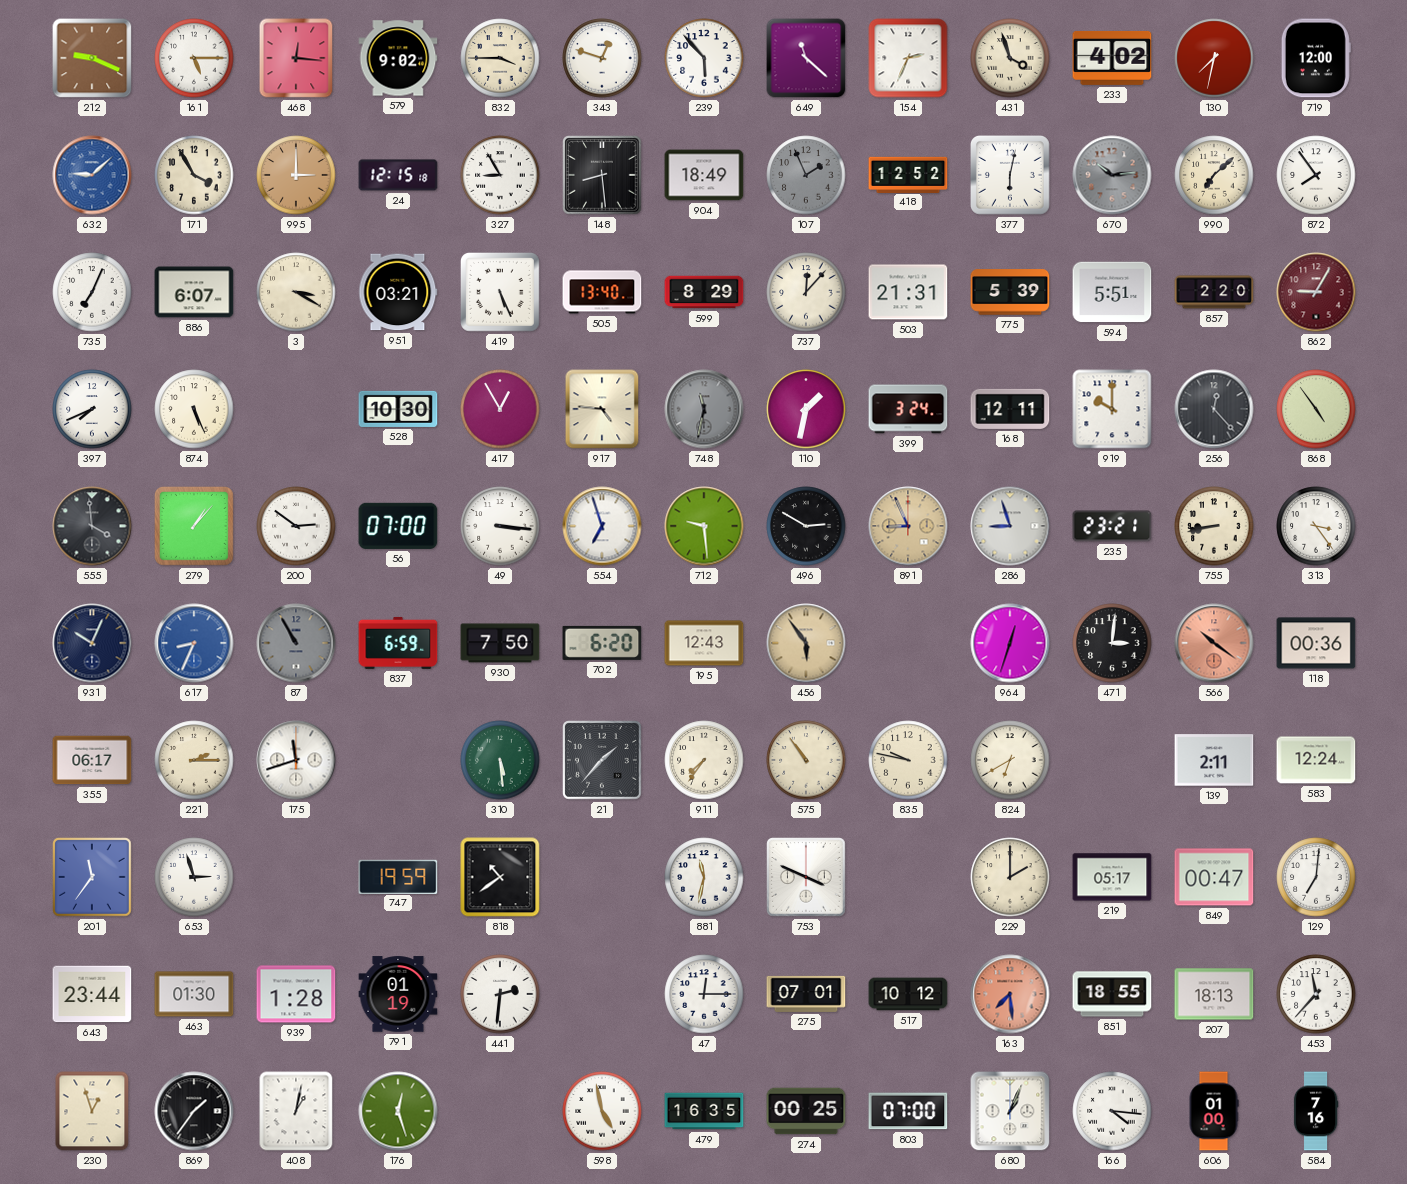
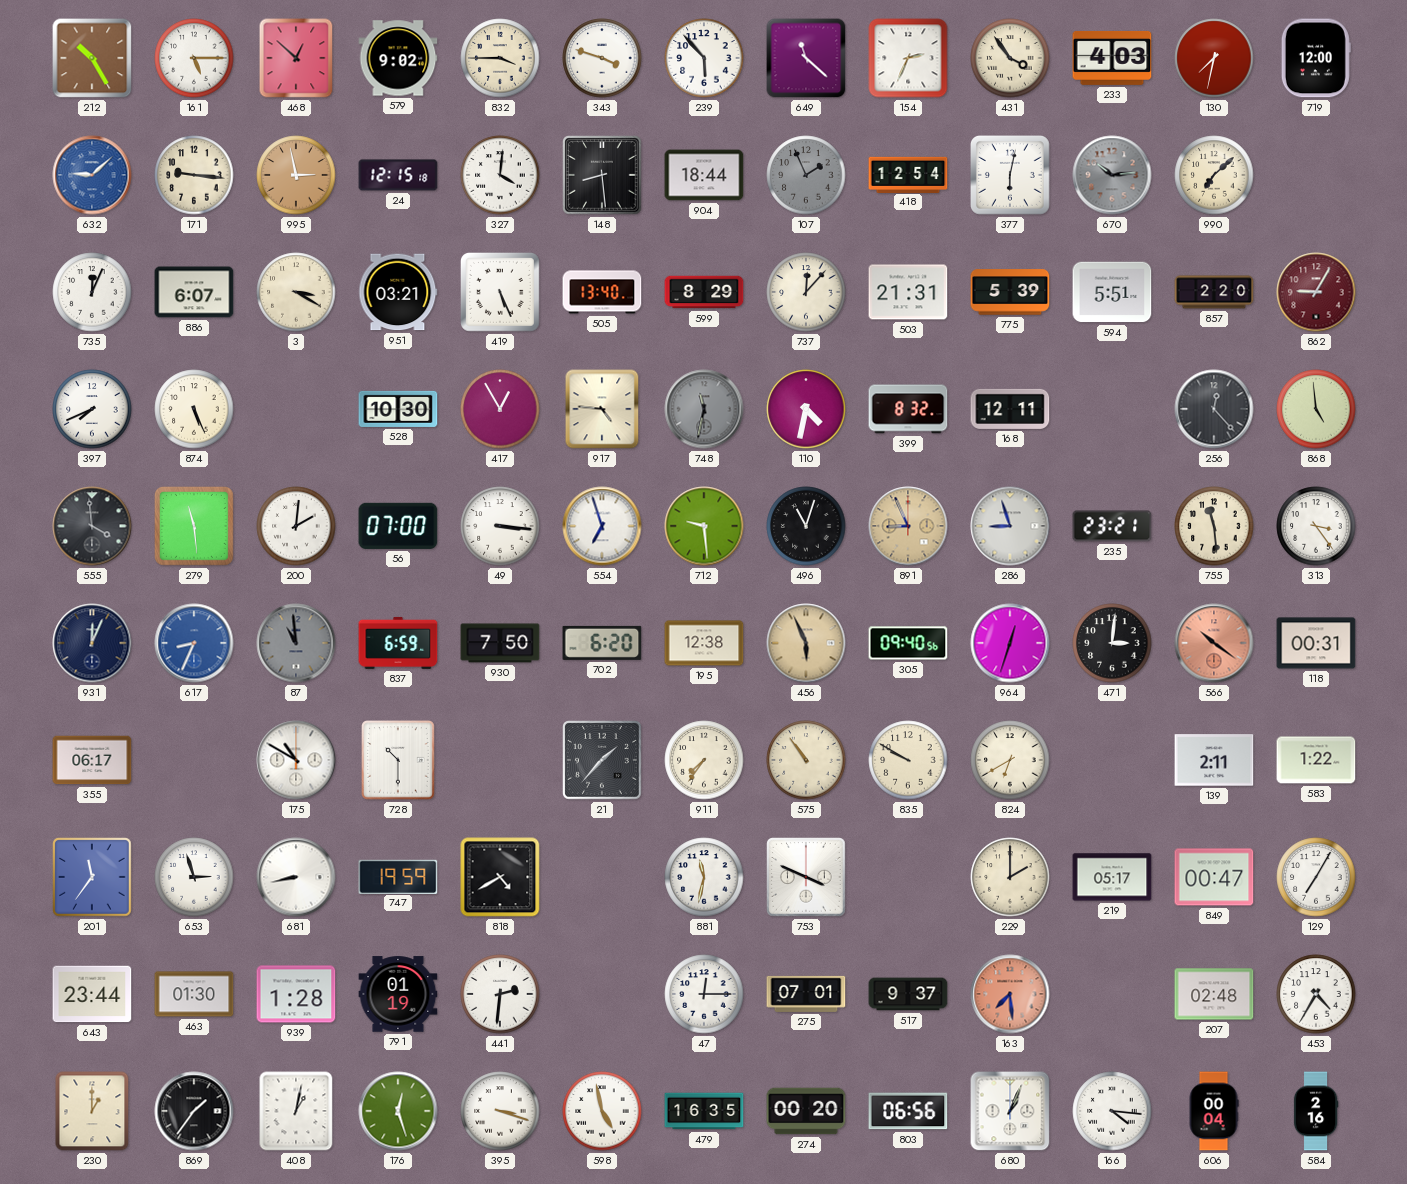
212: 9:19 -> 10:25 (92, 58)
468: 12:16 -> 12:52 (296, 58)
343: 12:48 -> 3:48 (602, 58)
431: 3:57 -> 3:54 (1010, 58)
233: 4:02 -> 4:03 (1112, 58)
171: 3:55 -> 9:16 (194, 175)
995: 3:00 -> 2:58 (296, 175)
327: 8:55 -> 4:01 (500, 175)
904: 18:49 -> 18:44 (704, 175)
418: 12:52 -> 12:54 (908, 174)
872: 7:54 -> none (1316, 175)
735: 7:04 -> 12:04 (92, 292)
110: 1:32 -> 4:32 (806, 409)
399: 3:24 -> 8:32 (908, 409)
919: 10:00 -> none (1112, 409)
868: 4:54 -> 4:59 (1316, 409)
279: 1:07 -> 11:29 (195, 527)
200: 2:51 -> 2:01 (296, 526)
496: 2:50 -> 11:03 (806, 526)
755: 8:43 -> 11:29 (1214, 526)
931: 10:04 -> 12:04 (92, 643)
87: 10:55 -> 10:59 (296, 643)
195: 12:43 -> 12:38 (704, 643)
456: 5:54 -> 5:56 (806, 643)
305: none -> 09:40 (908, 643)
118: 00:36 -> 00:31 (1316, 643)
221: 2:15 -> none (194, 760)
175: 11:42 -> 10:50 (296, 760)
728: none -> 10:30 (398, 760)
310: 5:29 -> none (500, 760)
835: 9:47 -> 9:50 (908, 760)
583: 12:24 -> 1:22 (1316, 760)
681: none -> 8:43 (296, 877)
818: 10:39 -> 4:40 (500, 877)
129: 7:01 -> 7:05 (1316, 877)
517: 10:12 -> 9:37 (908, 994)
851: 18:55 -> none (1112, 994)
207: 18:13 -> 02:48 (1214, 994)
453: 11:37 -> 4:35 (1316, 994)
230: 12:57 -> 1:00 (92, 1111)
395: none -> 3:18 (500, 1111)
274: 00:25 -> 00:20 (806, 1111)
803: 07:00 -> 06:56 (908, 1111)
606: 01:00 -> 00:04 (1214, 1111)
584: 7:16 -> 2:16 (1316, 1111)
